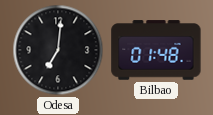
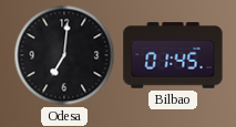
Bilbao: 01:48 -> 01:45 (173, 55)
